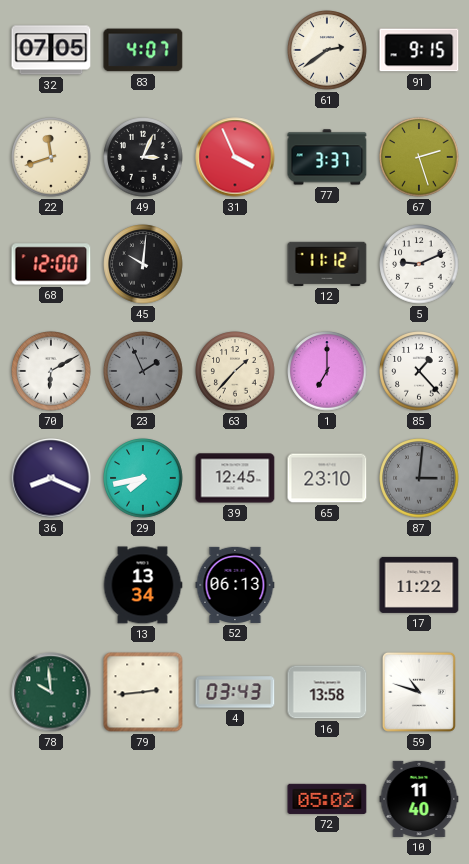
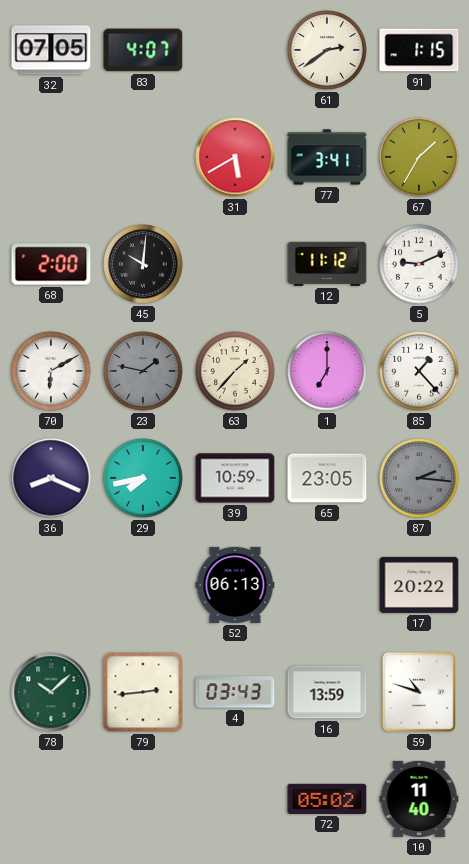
91: 9:15 -> 1:15 (419, 50)
22: 11:42 -> none (51, 157)
49: 3:04 -> none (143, 157)
31: 3:56 -> 5:40 (235, 157)
77: 3:37 -> 3:41 (327, 157)
67: 2:27 -> 1:35 (419, 157)
68: 12:00 -> 2:00 (51, 264)
23: 1:56 -> 1:47 (143, 371)
39: 12:45 -> 10:59 (235, 478)
65: 23:10 -> 23:05 (327, 478)
87: 3:01 -> 2:16 (419, 478)
13: 13:34 -> none (143, 585)
17: 11:22 -> 20:22 (419, 585)
78: 9:59 -> 10:08 (51, 692)
16: 13:58 -> 13:59 (327, 692)
